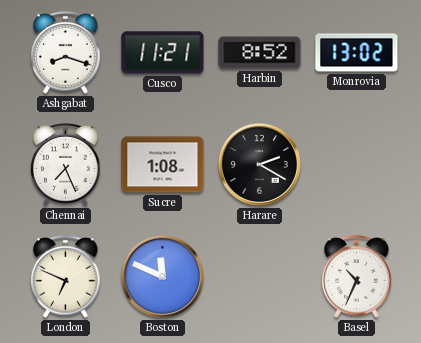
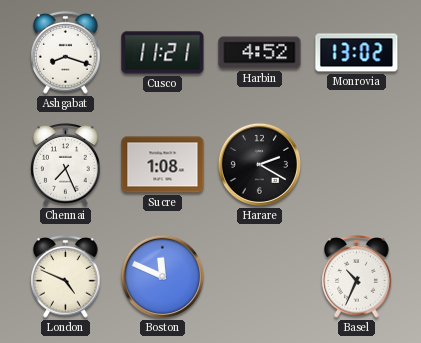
Harbin: 8:52 -> 4:52 (260, 53)
London: 6:49 -> 4:49 (66, 277)
